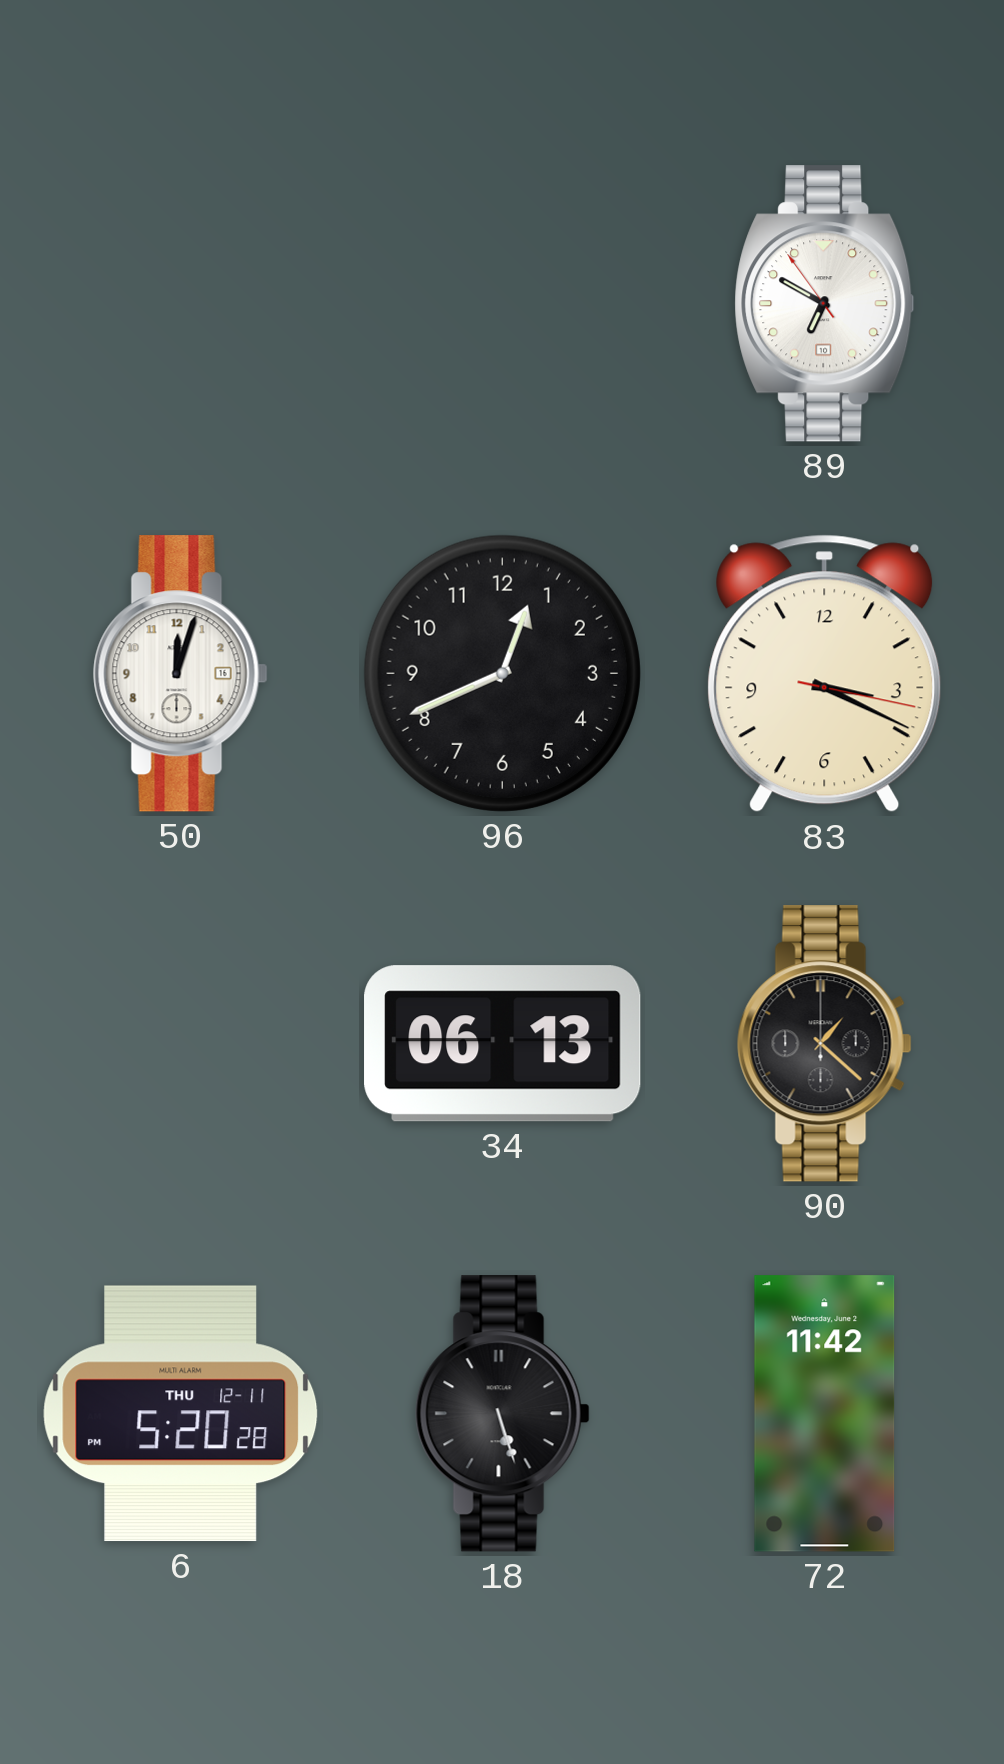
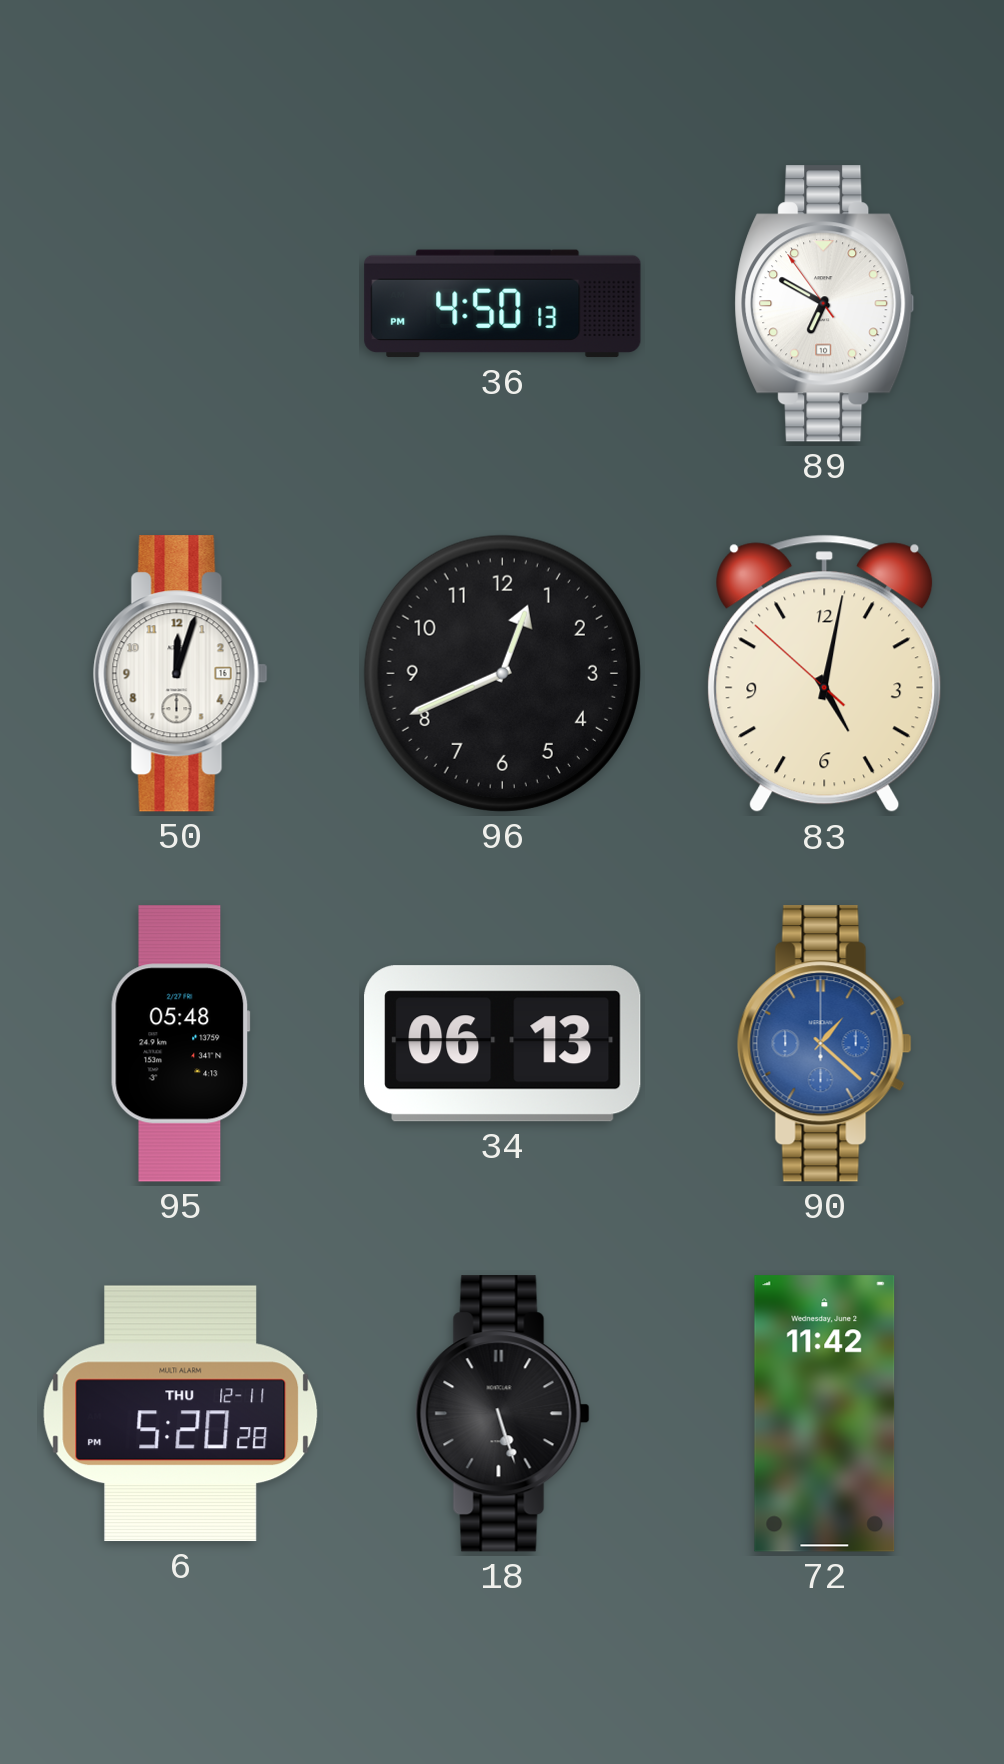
36: none -> 4:50 (503, 304)
83: 3:19 -> 5:01 (825, 674)
95: none -> 05:48 (180, 1044)
90 dial: black -> blue (824, 1044)
